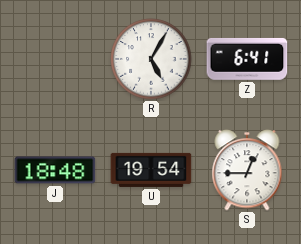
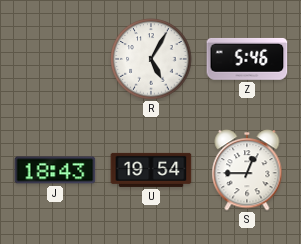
Z: 6:41 -> 5:46 (247, 59)
J: 18:48 -> 18:43 (55, 170)
